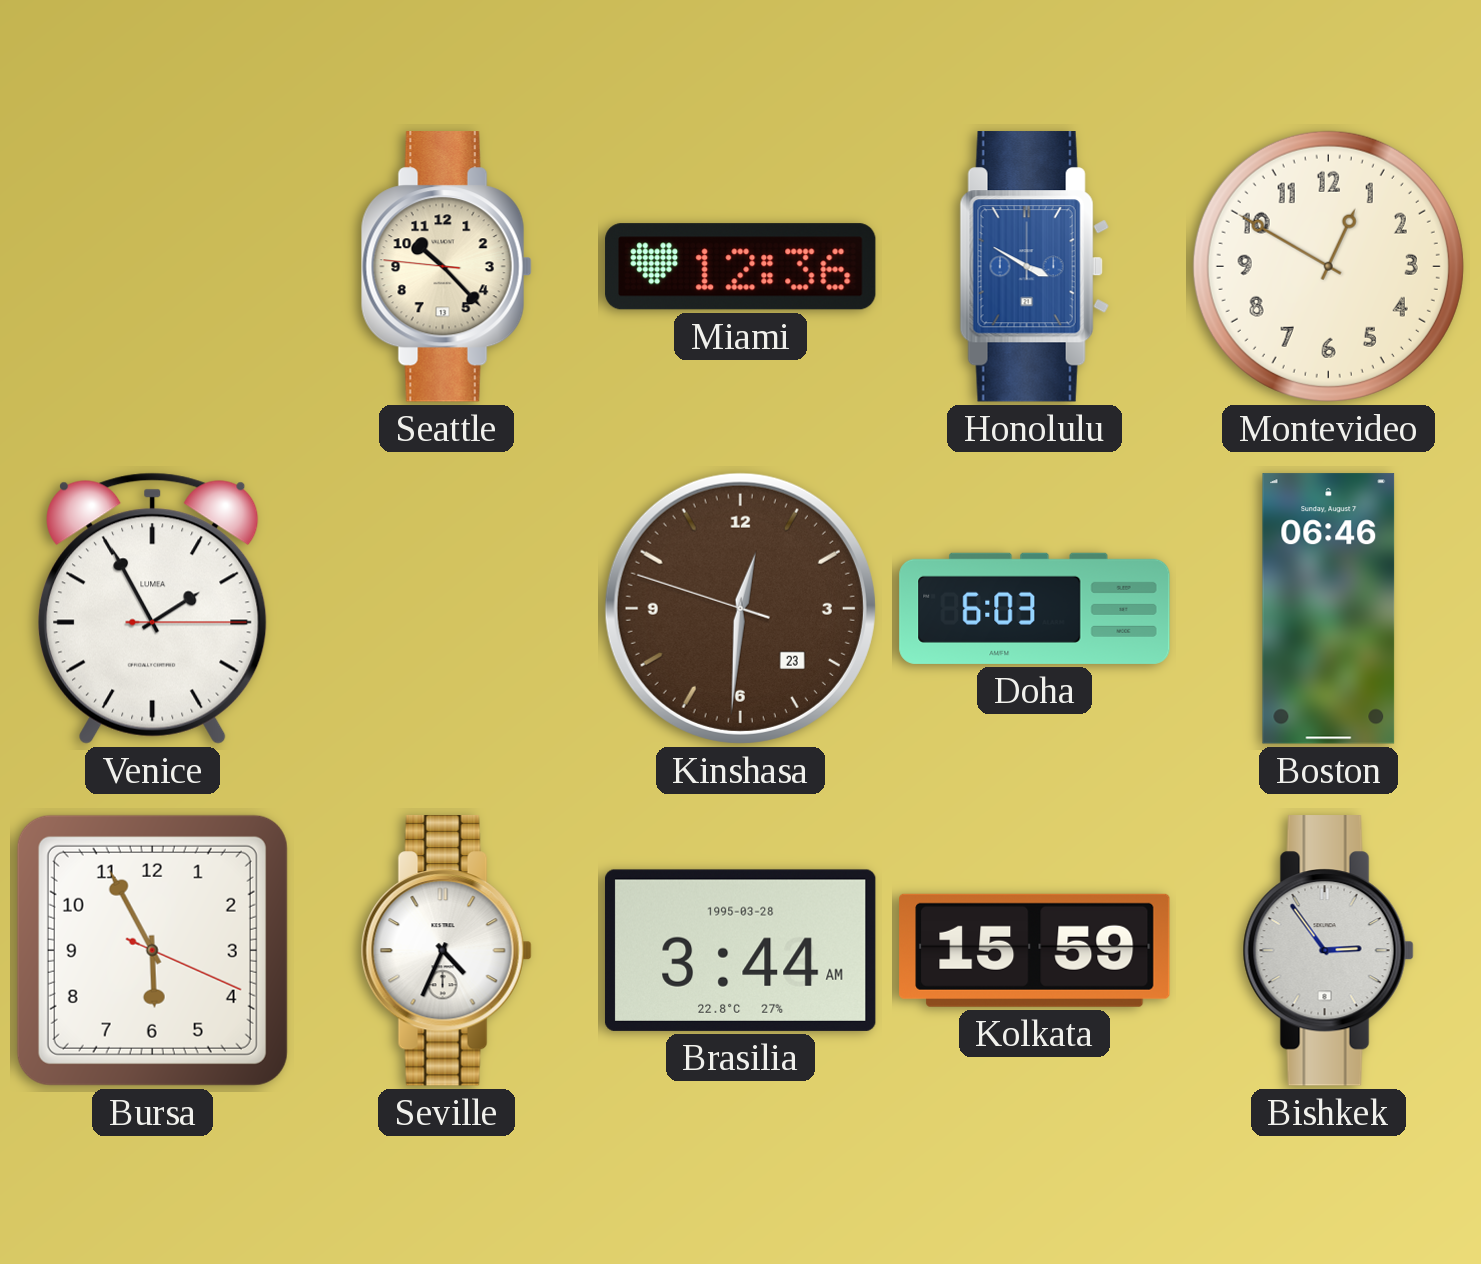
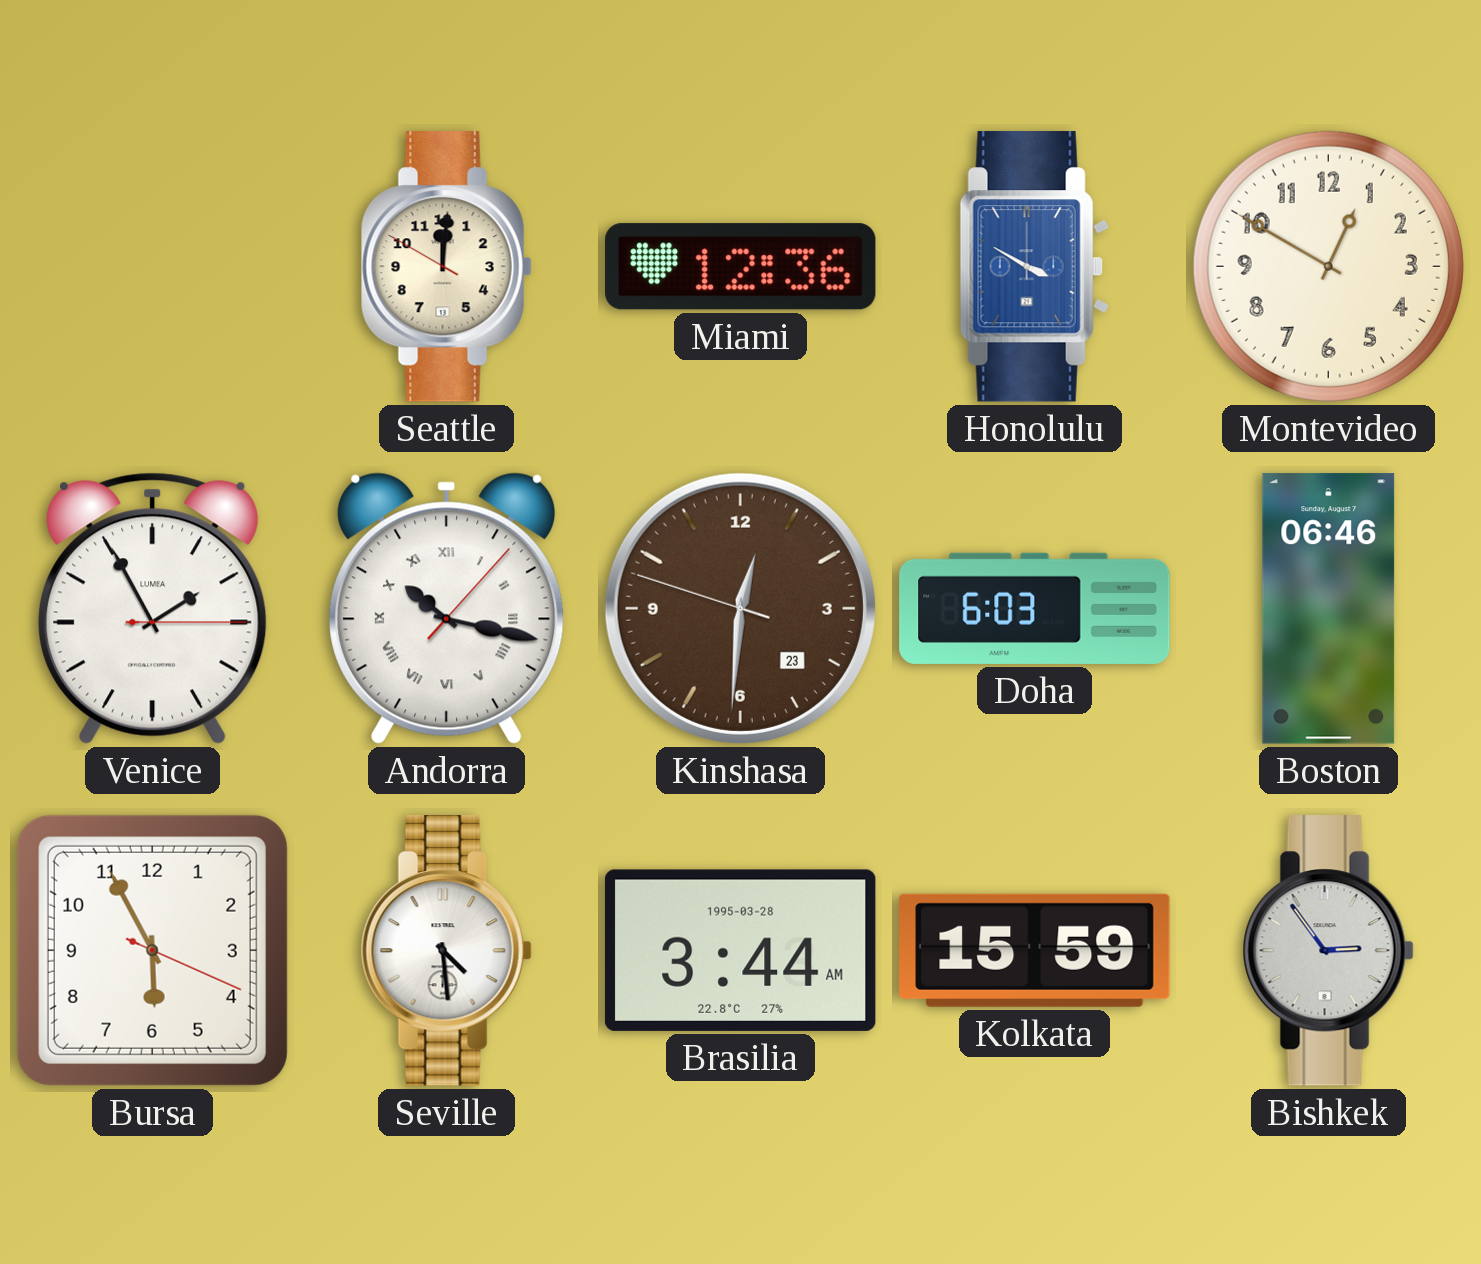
Seattle: 10:22 -> 12:00 (446, 267)
Andorra: none -> 10:17 (447, 608)
Seville: 4:34 -> 4:29 (446, 951)
